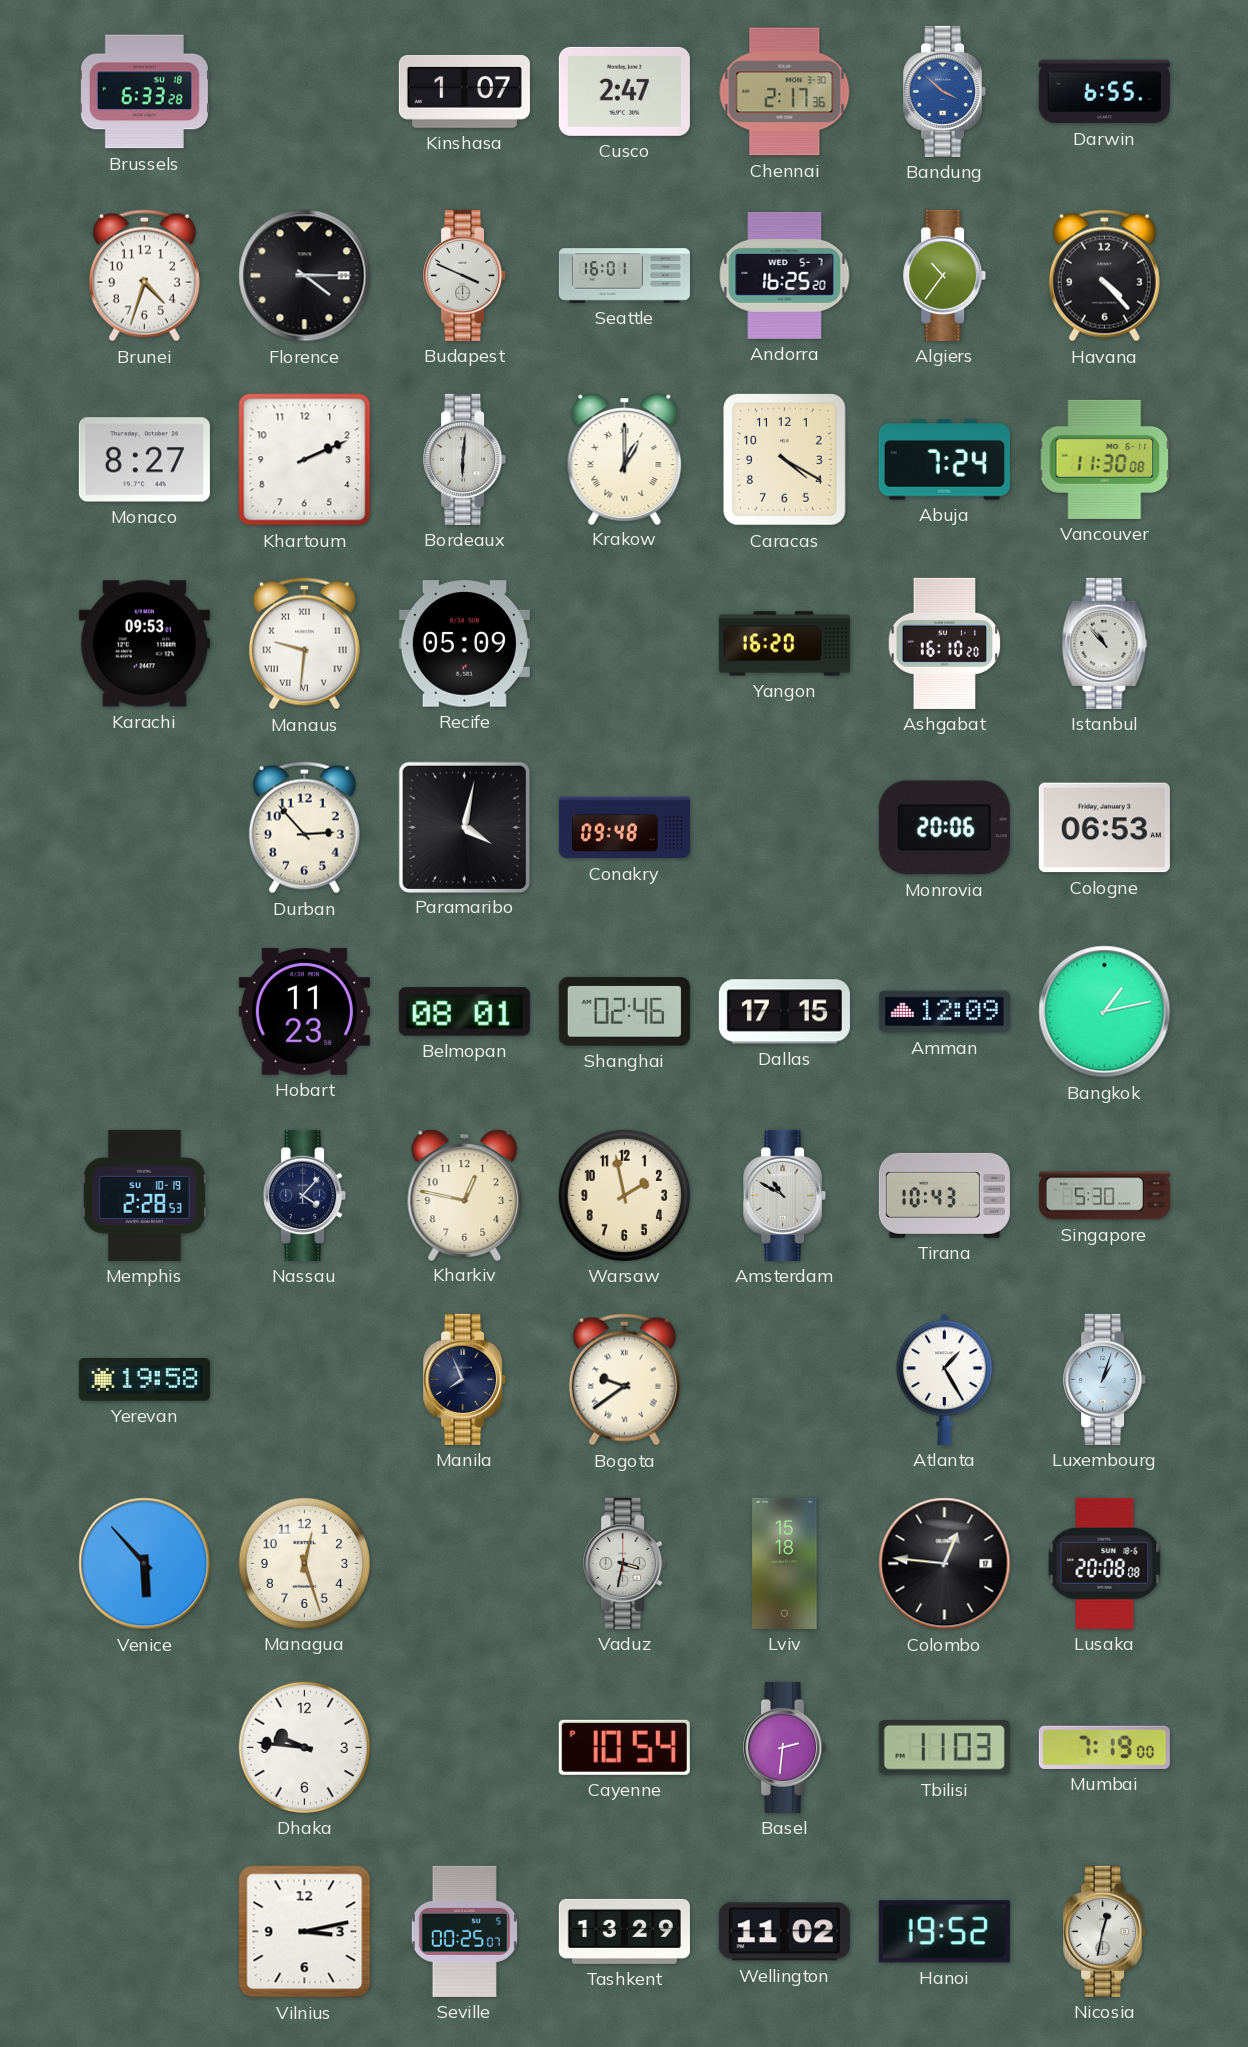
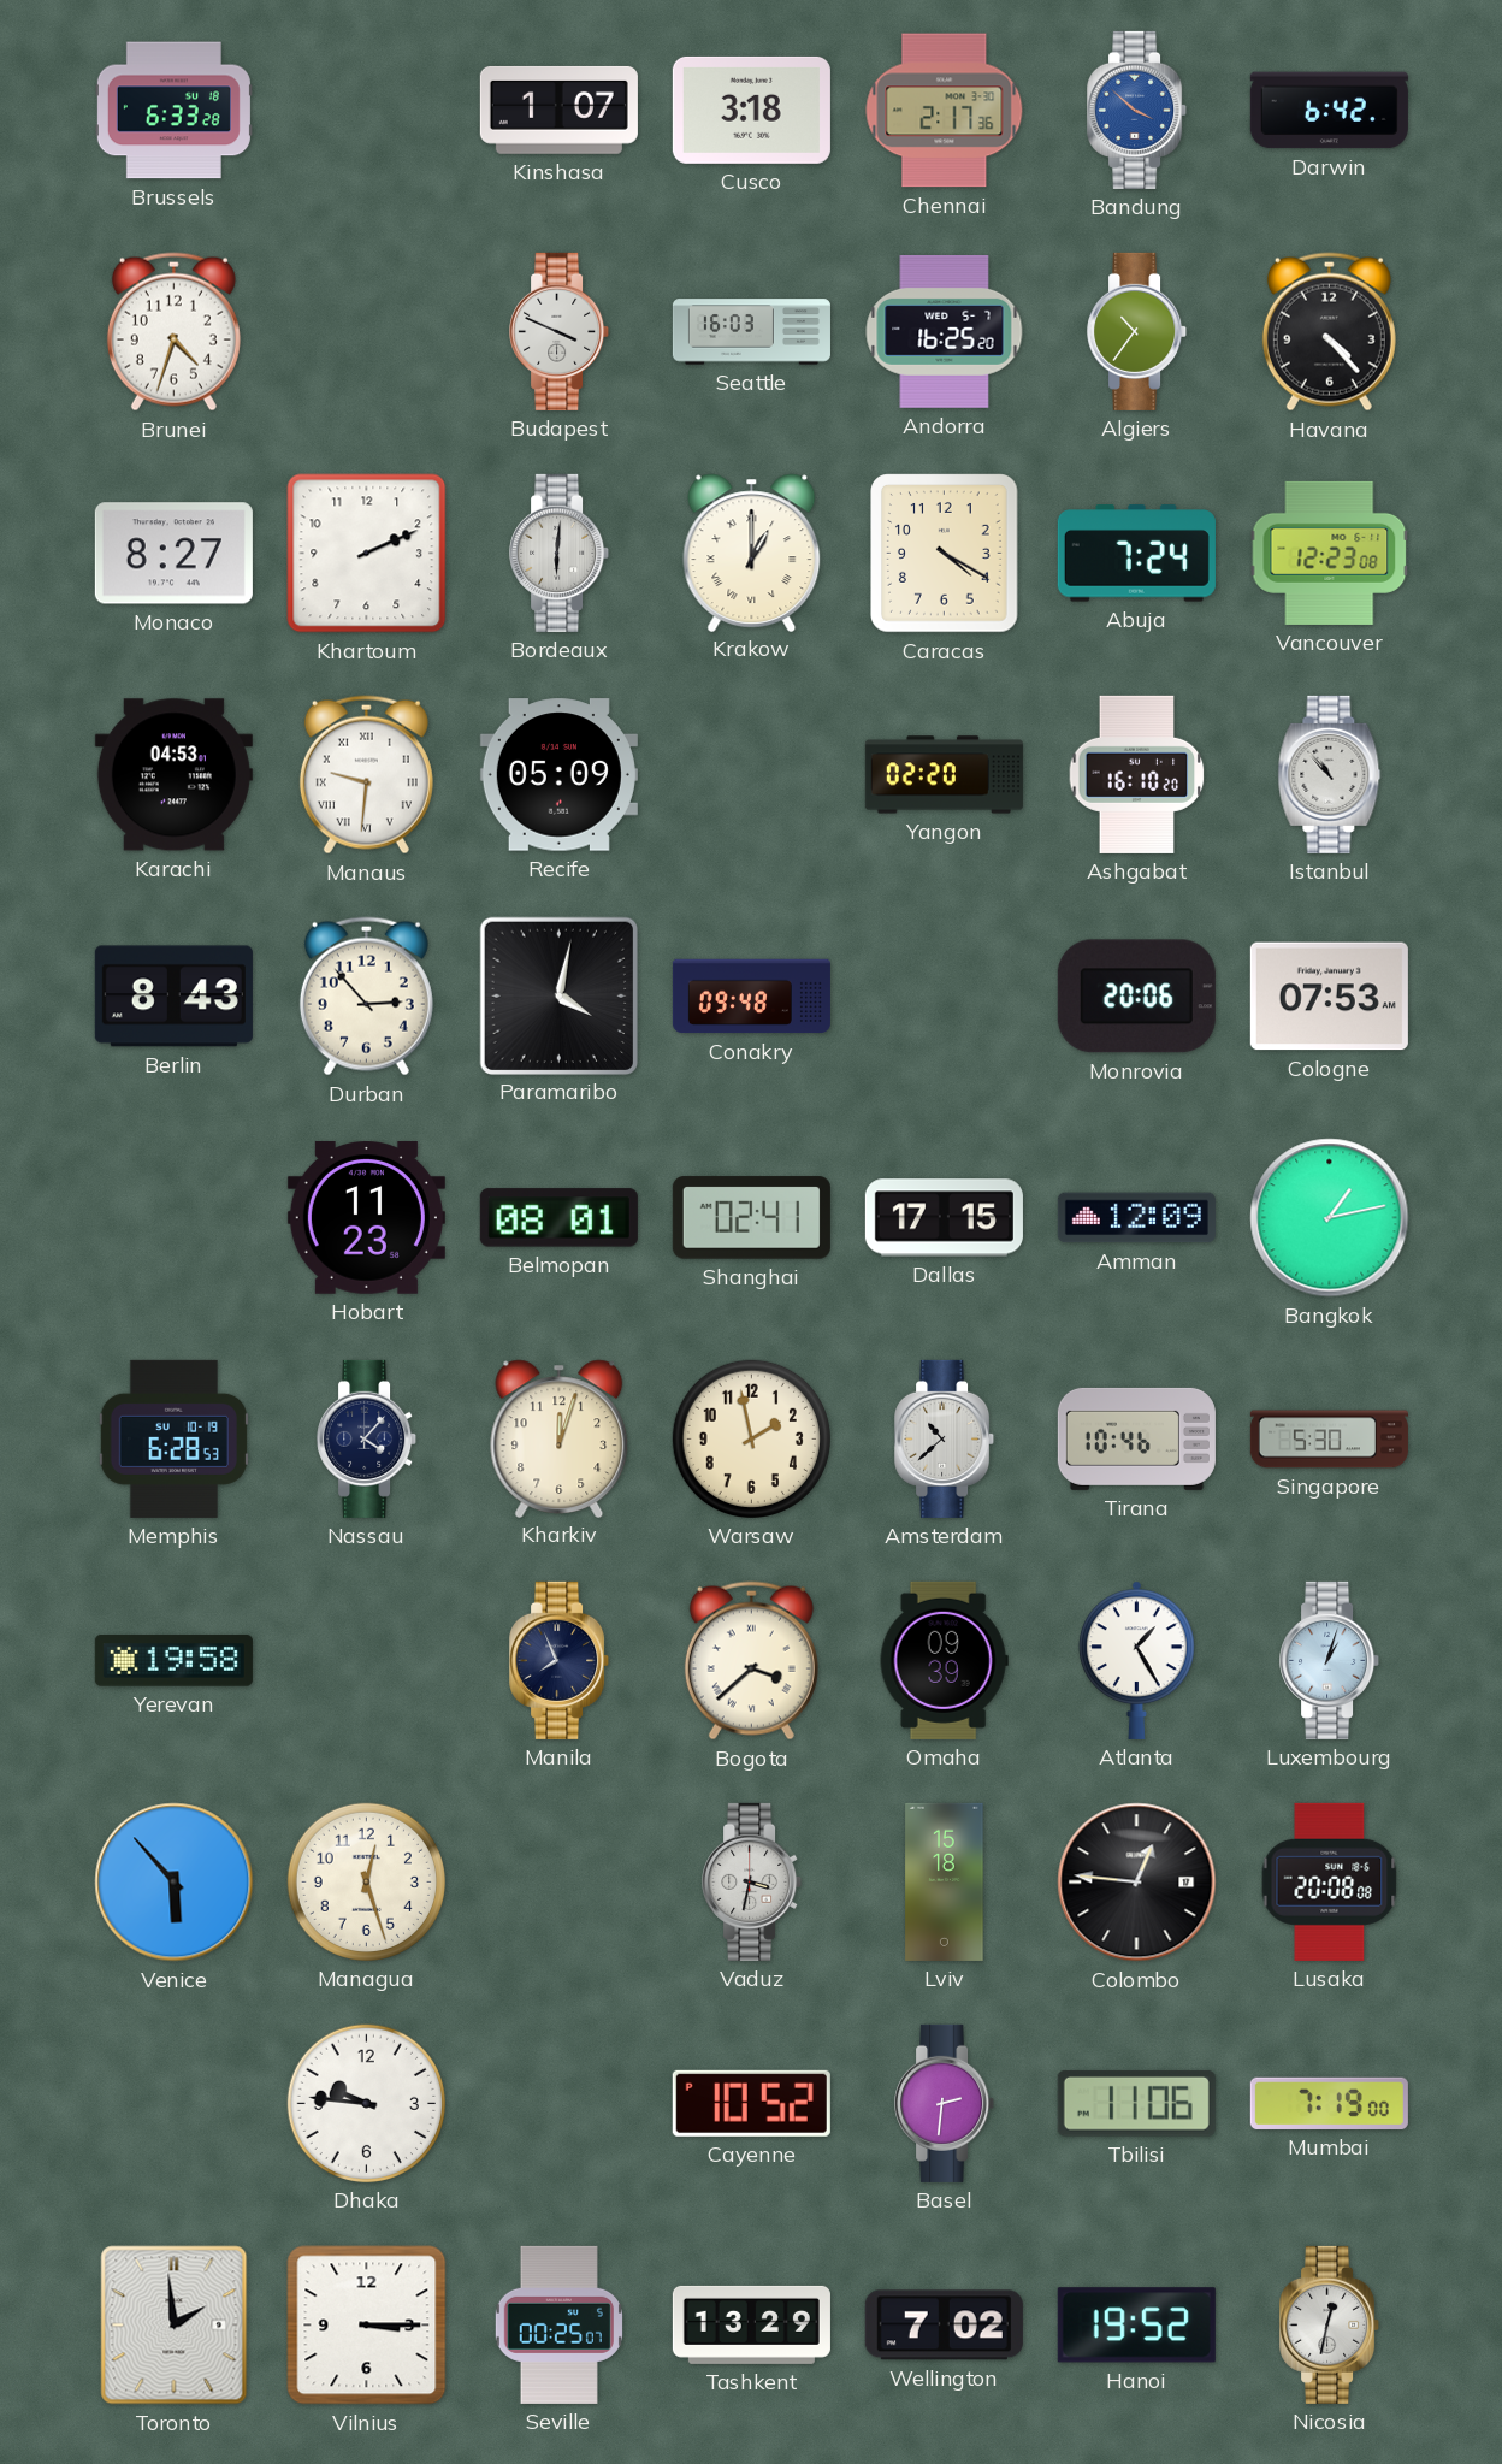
Cusco: 2:47 -> 3:18 (751, 110)
Darwin: 6:55 -> 6:42 (1329, 111)
Florence: 4:15 -> none (305, 276)
Seattle: 16:01 -> 16:03 (751, 332)
Vancouver: 11:30 -> 12:23 (1330, 553)
Karachi: 09:53 -> 04:53 (173, 775)
Yangon: 16:20 -> 02:20 (944, 775)
Berlin: none -> 8:43 (173, 997)
Cologne: 06:53 -> 07:53 (1329, 997)
Shanghai: 02:46 -> 02:41 (751, 1218)
Memphis: 2:28 -> 6:28 (173, 1438)
Kharkiv: 12:47 -> 12:03 (560, 1438)
Amsterdam: 10:50 -> 10:38 (945, 1438)
Tirana: 10:43 -> 10:46 (1136, 1438)
Bogota: 9:39 -> 3:38 (751, 1661)
Omaha: none -> 09:39 (944, 1660)
Cayenne: 10:54 -> 10:52 (751, 2103)
Tbilisi: 11:03 -> 11:06 (1136, 2103)
Toronto: none -> 1:59 (175, 2326)
Vilnius: 3:13 -> 3:15 (367, 2326)
Wellington: 11:02 -> 7:02 (944, 2326)
